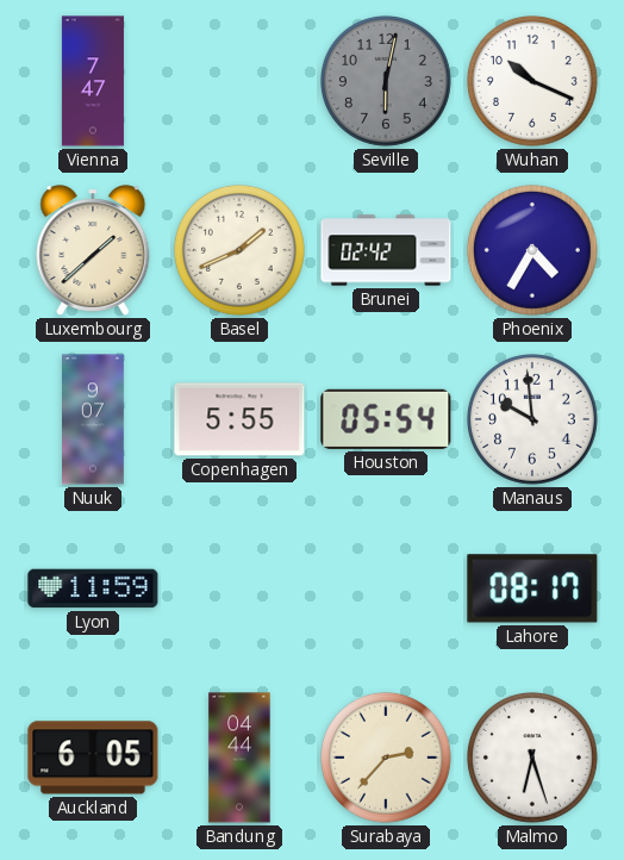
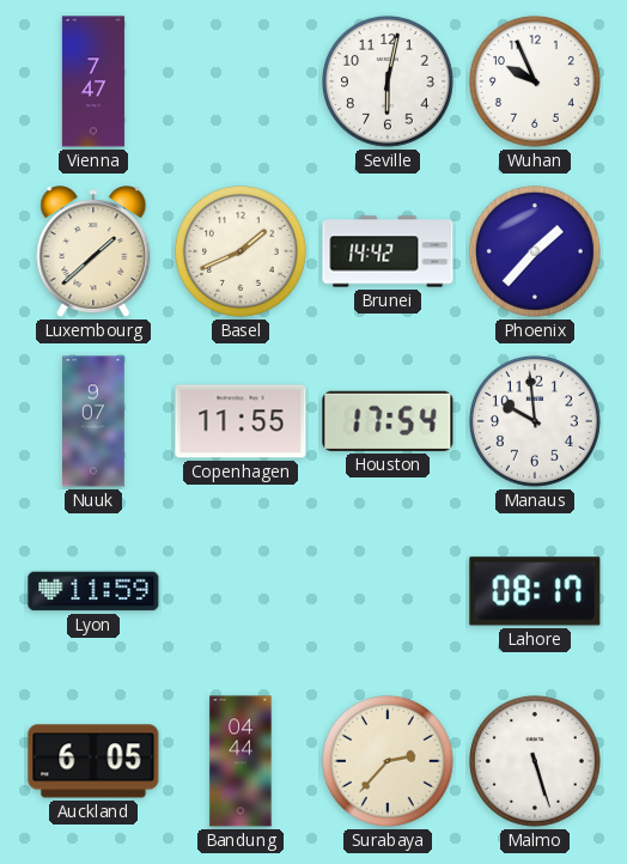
Seville dial: grey -> white (388, 81)
Wuhan: 10:19 -> 9:56 (535, 81)
Brunei: 02:42 -> 14:42 (388, 251)
Phoenix: 4:35 -> 1:37 (535, 251)
Copenhagen: 5:55 -> 11:55 (241, 421)
Houston: 05:54 -> 17:54 (388, 421)
Malmo: 6:27 -> 5:27 (535, 761)
